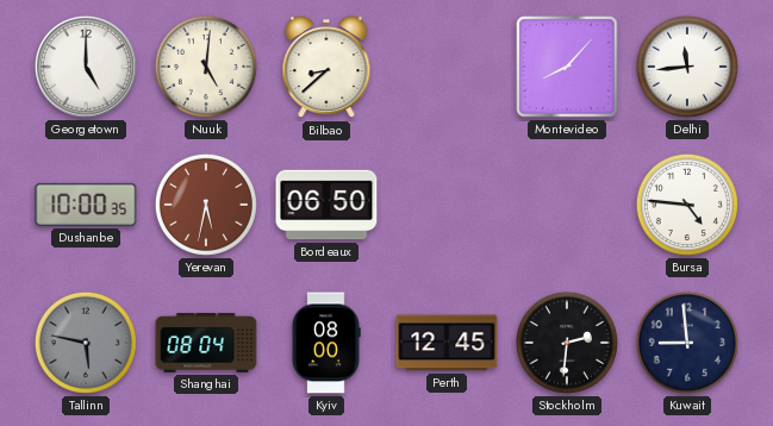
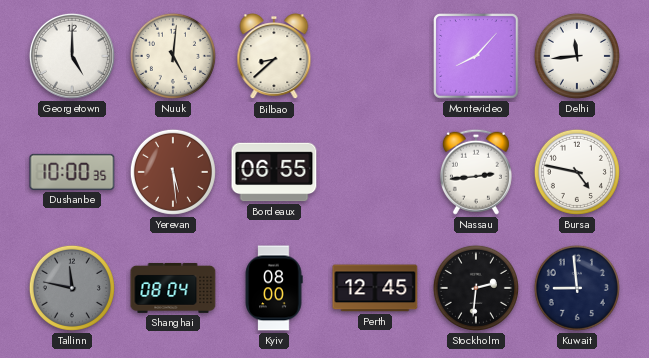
Yerevan: 5:32 -> 5:29 (173, 172)
Bordeaux: 06:50 -> 06:55 (274, 172)
Nassau: none -> 2:44 (476, 172)
Bursa: 4:46 -> 4:47 (577, 172)
Tallinn: 5:47 -> 11:47 (72, 288)
